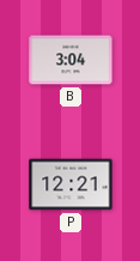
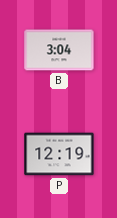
P: 12:21 -> 12:19 (59, 154)
